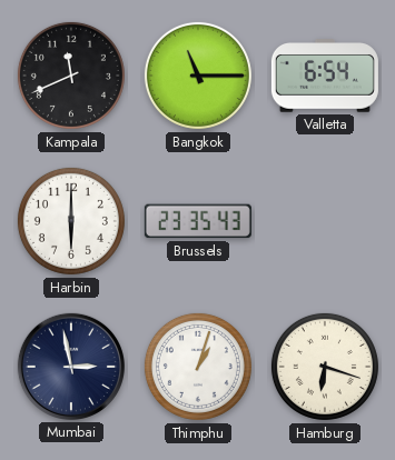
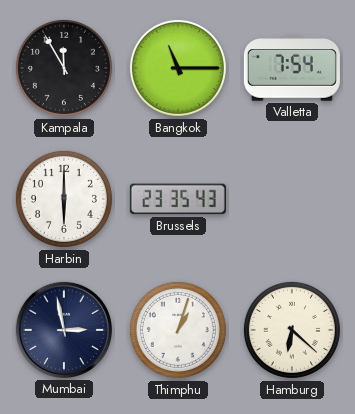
Kampala: 11:41 -> 11:55 (64, 68)
Valletta: 6:54 -> 7:54 (292, 68)
Hamburg: 6:18 -> 6:22 (292, 330)
